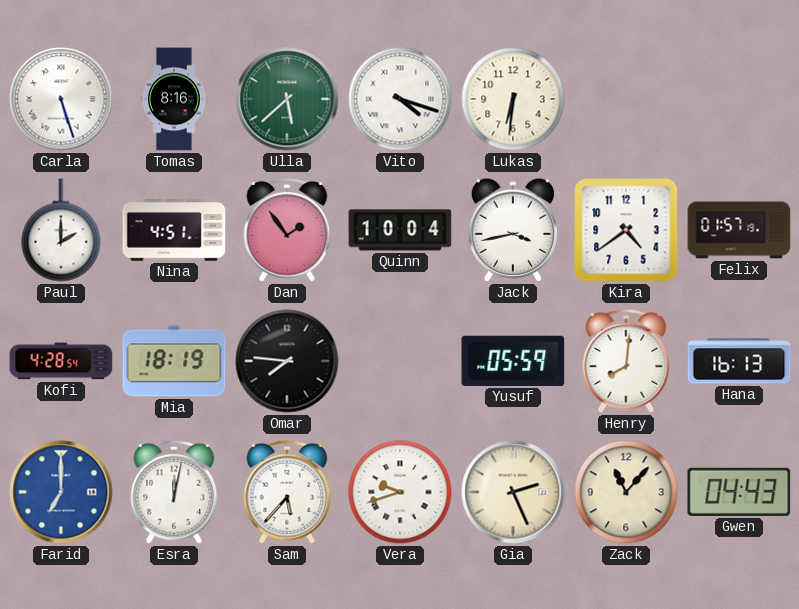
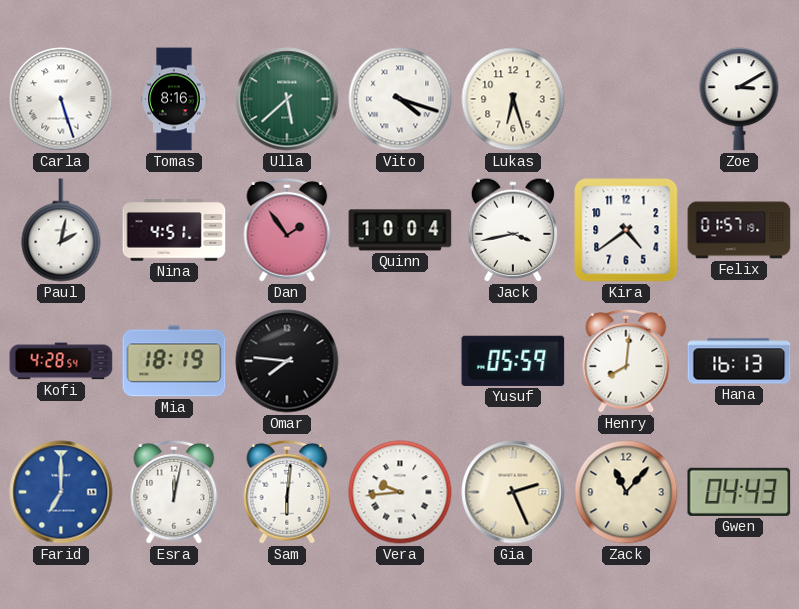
Lukas: 6:31 -> 6:27 (513, 99)
Zoe: none -> 3:10 (739, 99)
Paul: 2:00 -> 2:02 (61, 230)
Sam: 5:37 -> 6:01 (287, 492)
Vera: 9:42 -> 9:44 (400, 492)
